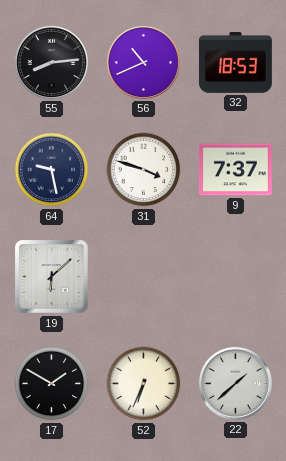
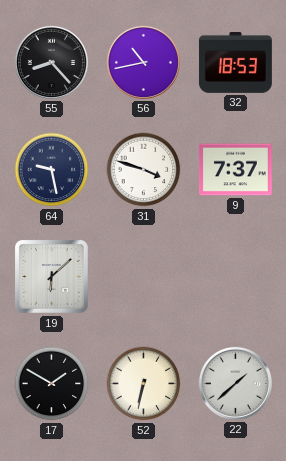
55: 8:14 -> 8:23 (51, 62)
56: 10:41 -> 10:43 (143, 62)
52: 6:34 -> 6:32 (144, 384)
